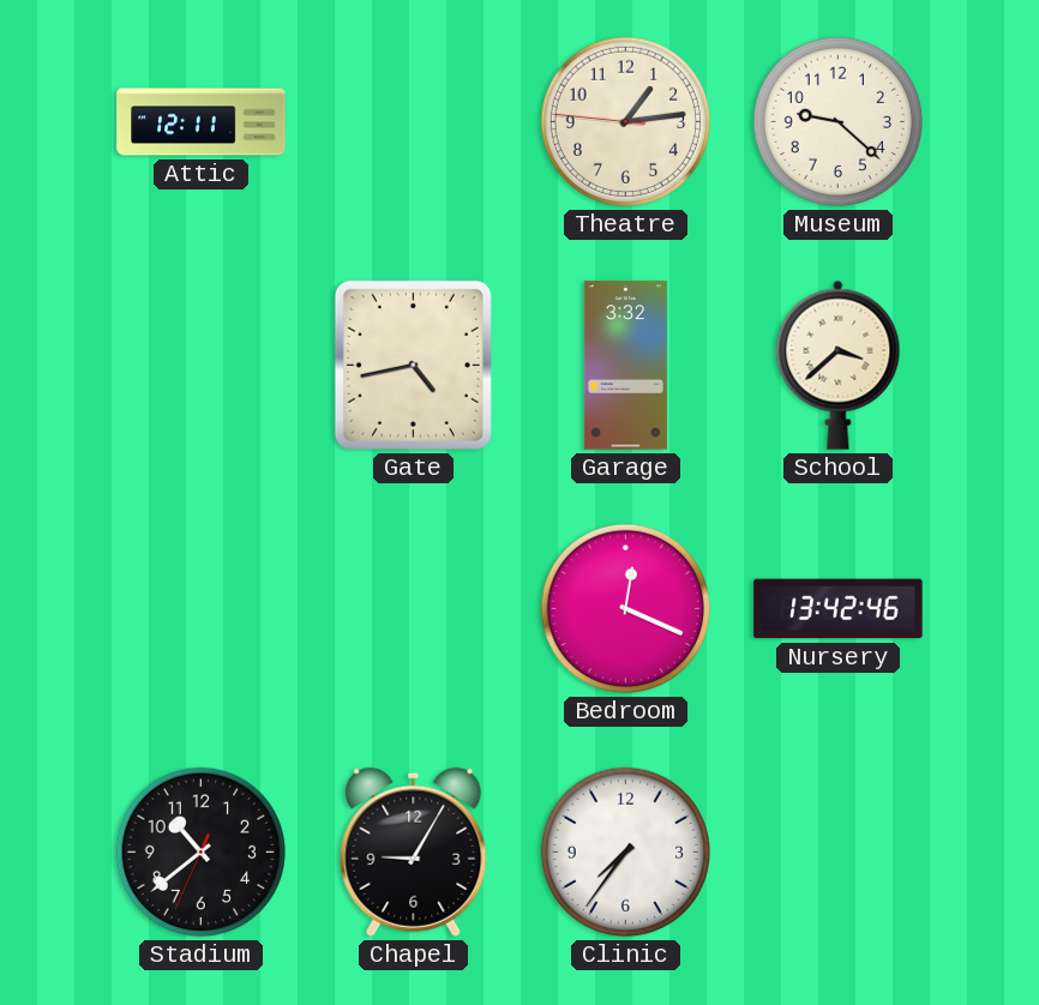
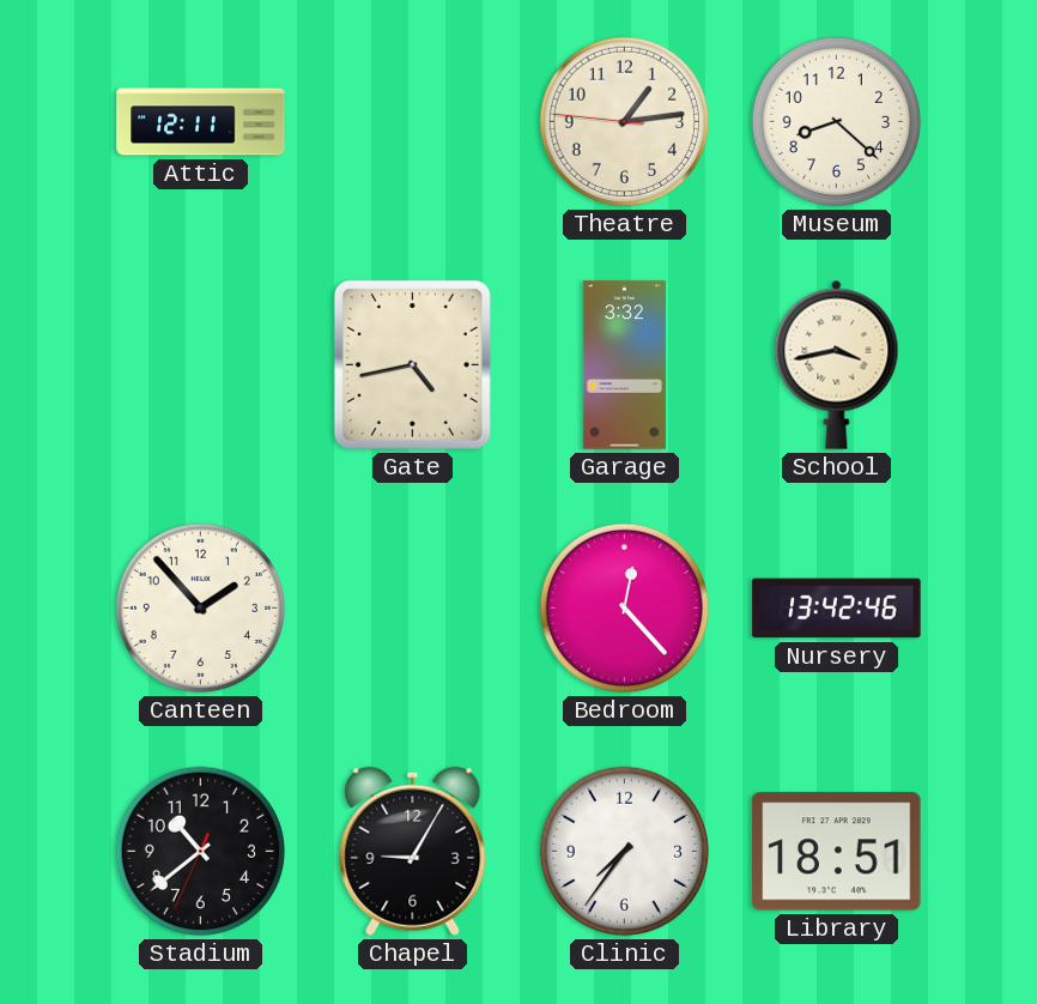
Museum: 9:22 -> 8:22 (836, 121)
School: 3:38 -> 3:43 (837, 364)
Canteen: none -> 1:53 (200, 607)
Bedroom: 12:19 -> 12:23 (624, 607)
Library: none -> 18:51 (837, 852)
